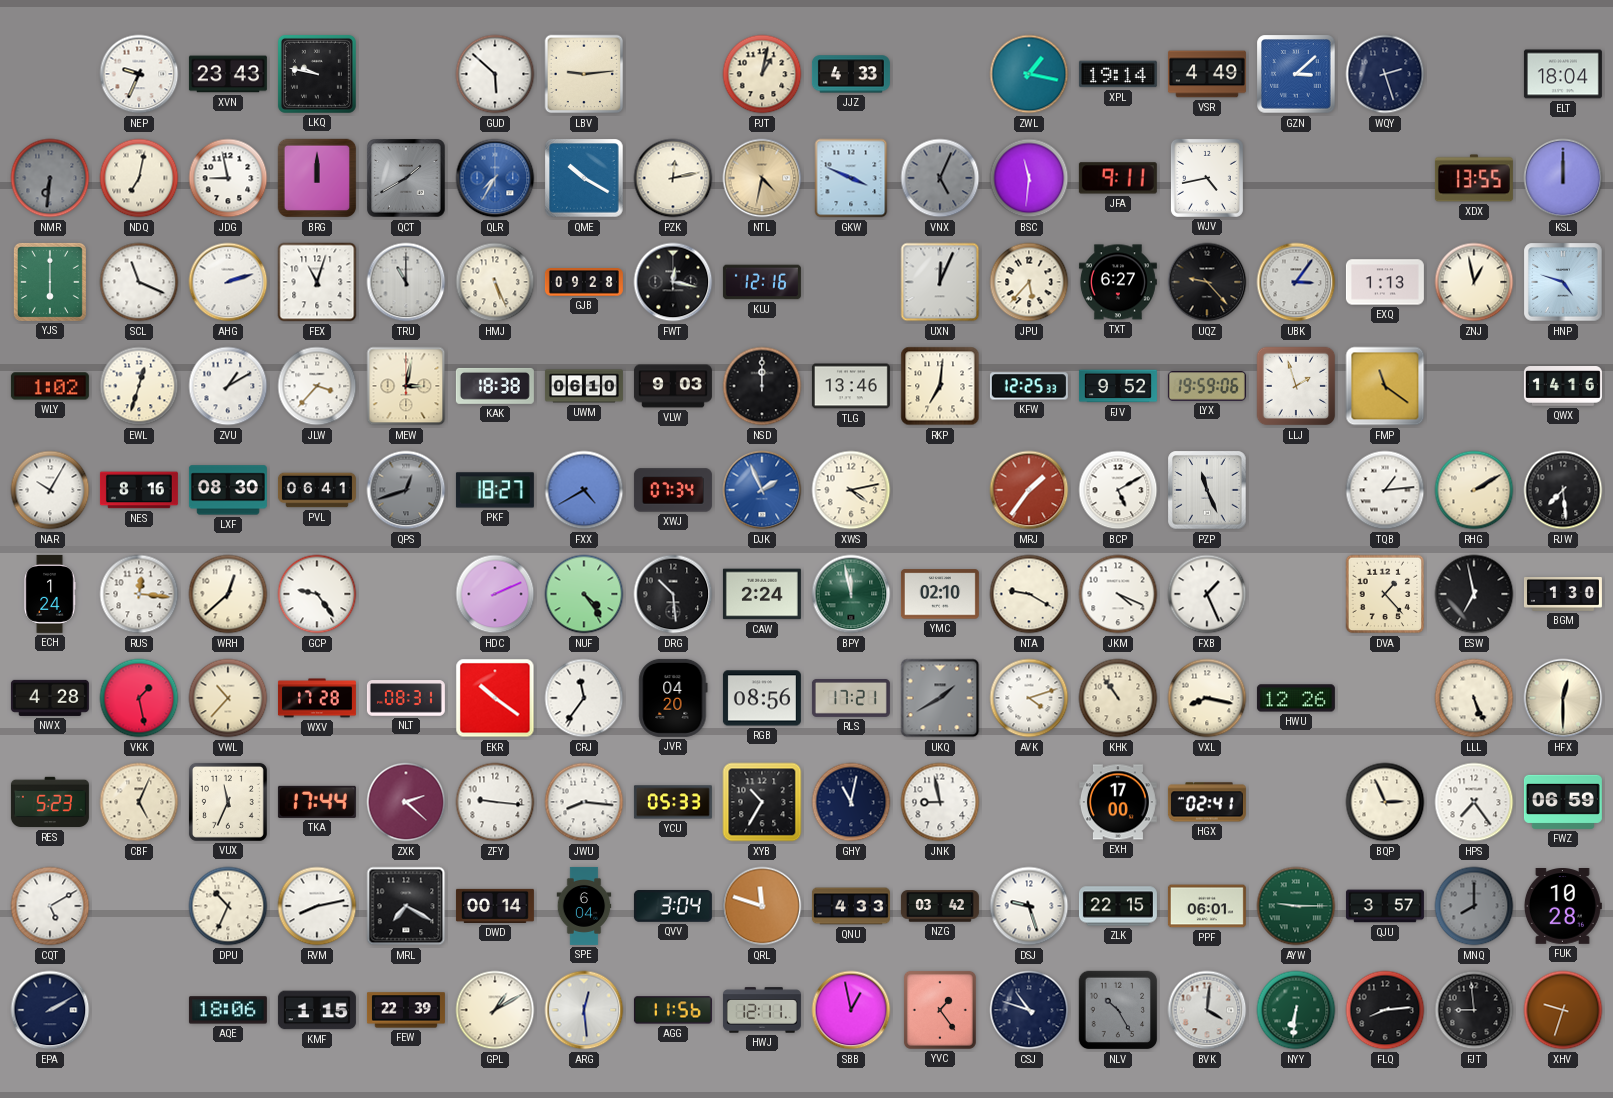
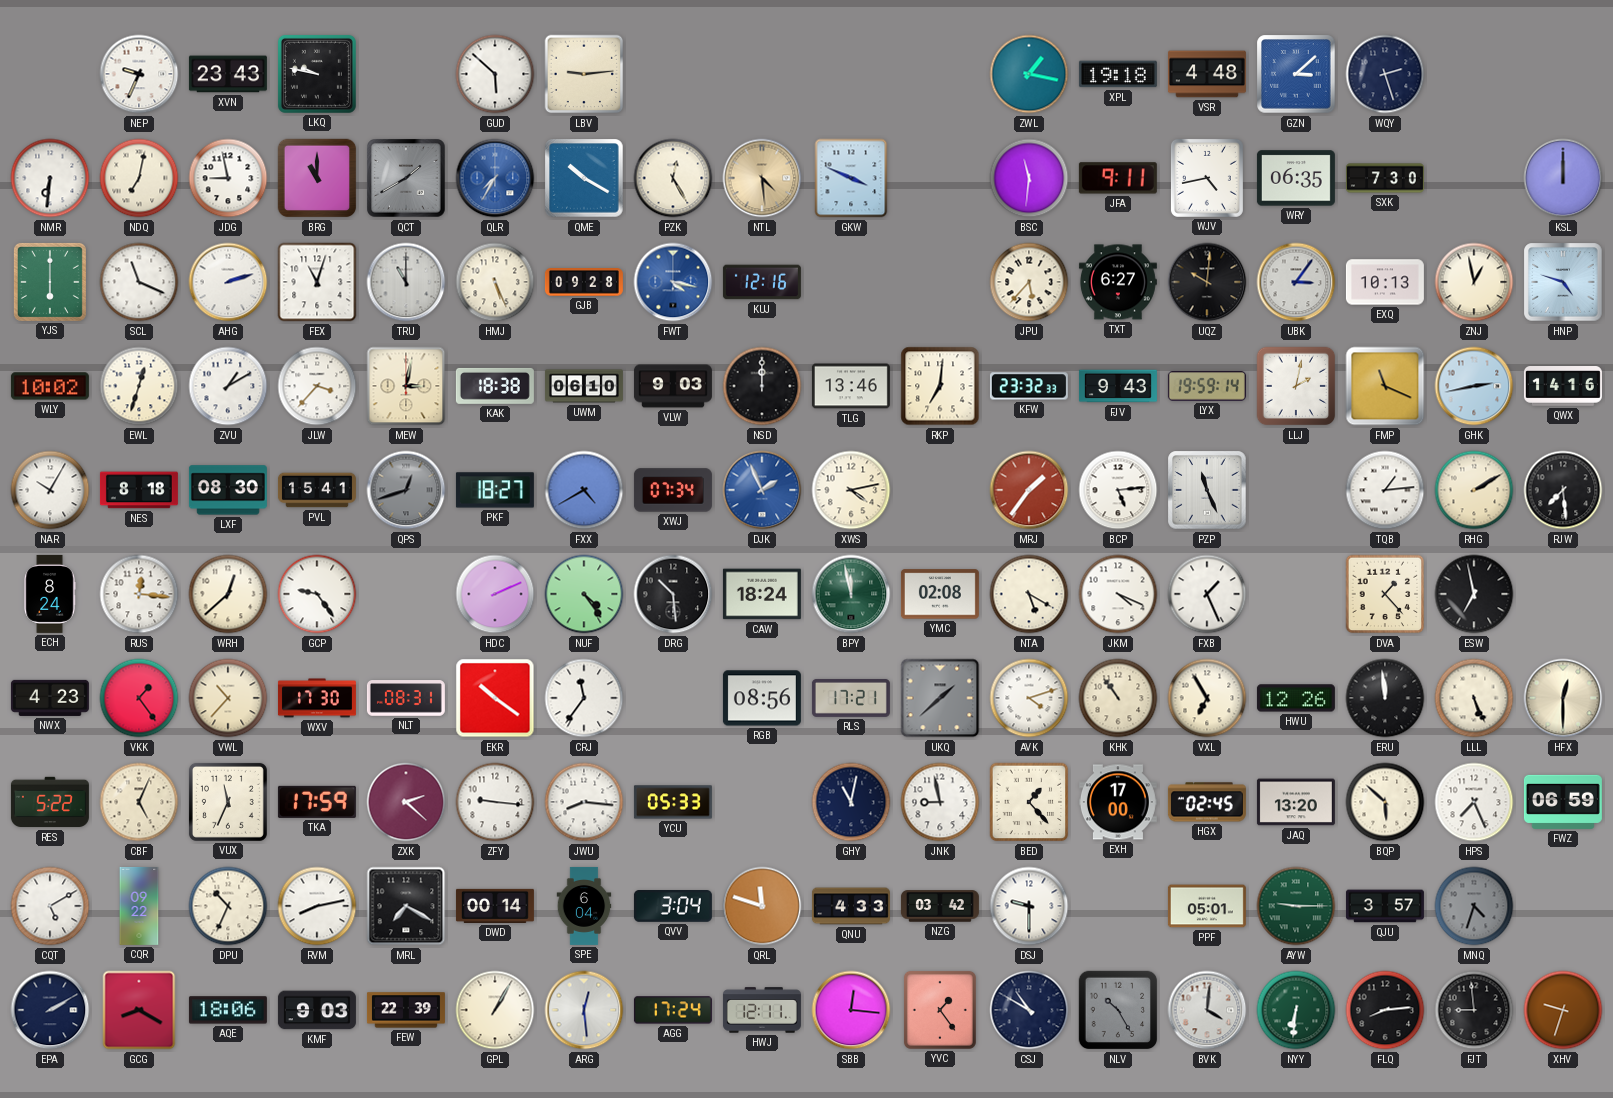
PJT: 1:02 -> none (762, 74)
JJZ: 4:33 -> none (851, 74)
XPL: 19:14 -> 19:18 (1118, 74)
VSR: 4:49 -> 4:48 (1207, 74)
ELT: 18:04 -> none (1563, 74)
NMR dial: grey -> white (50, 178)
BRG: 12:00 -> 11:00 (317, 178)
PZK: 12:13 -> 12:25 (673, 178)
NTL: 4:32 -> 4:29 (762, 178)
VNX: 5:04 -> none (940, 178)
WRY: none -> 06:35 (1296, 178)
SXK: none -> 7:30 (1385, 178)
XDX: 13:55 -> none (1474, 178)
FWT: 12:17 -> 4:17 (673, 282)
FWT dial: black -> blue (673, 282)
UXN: 12:04 -> none (940, 282)
UQZ: 9:23 -> 10:01 (1207, 282)
EXQ: 1:13 -> 10:13 (1385, 282)
WLY: 1:02 -> 10:02 (50, 386)
KFW: 12:25 -> 23:32 (1029, 386)
FJV: 9:52 -> 9:43 (1118, 386)
LYX: 19:59:06 -> 19:59:14 (1207, 386)
LLJ: 1:57 -> 2:02 (1296, 386)
FMP: 11:21 -> 11:19 (1385, 386)
GHK: none -> 2:43 (1474, 386)
NES: 8:16 -> 8:18 (139, 490)
PVL: 06:41 -> 15:41 (317, 490)
BCP: 5:10 -> 5:14 (1118, 490)
ECH: 1:24 -> 8:24 (50, 594)
CAW: 2:24 -> 18:24 (762, 594)
YMC: 02:10 -> 02:08 (940, 594)
NTA: 9:20 -> 5:20 (1029, 594)
BGM: 1:30 -> none (1563, 595)
NWX: 4:28 -> 4:23 (50, 698)
VKK: 1:28 -> 1:24 (139, 698)
WXV: 17:28 -> 17:30 (317, 698)
JVR: 04:20 -> none (673, 698)
UKQ: 1:40 -> 1:38 (940, 698)
VXL: 8:17 -> 6:55 (1207, 698)
ERU: none -> 11:59 (1385, 698)
RES: 5:23 -> 5:22 (50, 802)
TKA: 17:44 -> 17:59 (317, 802)
XYB: 10:35 -> none (762, 802)
BED: none -> 1:23 (1029, 802)
HGX: 02:41 -> 02:45 (1207, 802)
JAQ: none -> 13:20 (1296, 802)
BQP: 2:56 -> 5:52 (1385, 802)
HPS: 7:24 -> 7:26 (1474, 802)
CQR: none -> 09:22 (139, 906)
DSJ: 9:27 -> 9:30 (1029, 906)
ZLK: 22:15 -> none (1118, 906)
PPF: 06:01 -> 05:01 (1207, 906)
MNQ: 8:00 -> 4:33 (1474, 906)
FUK: 10:28 -> none (1562, 907)
GCG: none -> 8:20 (139, 1010)
KMF: 1:15 -> 9:03 (317, 1010)
GPL: 1:10 -> 1:05 (495, 1010)
AGG: 11:56 -> 17:24 (673, 1010)
SBB: 12:58 -> 12:16 (851, 1010)
CSJ: 10:48 -> 10:50 (1029, 1010)
